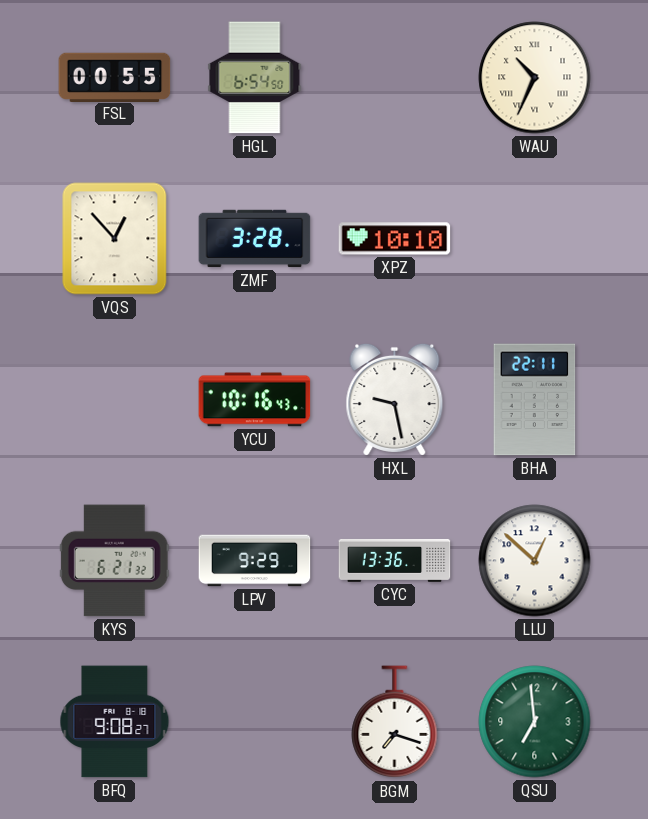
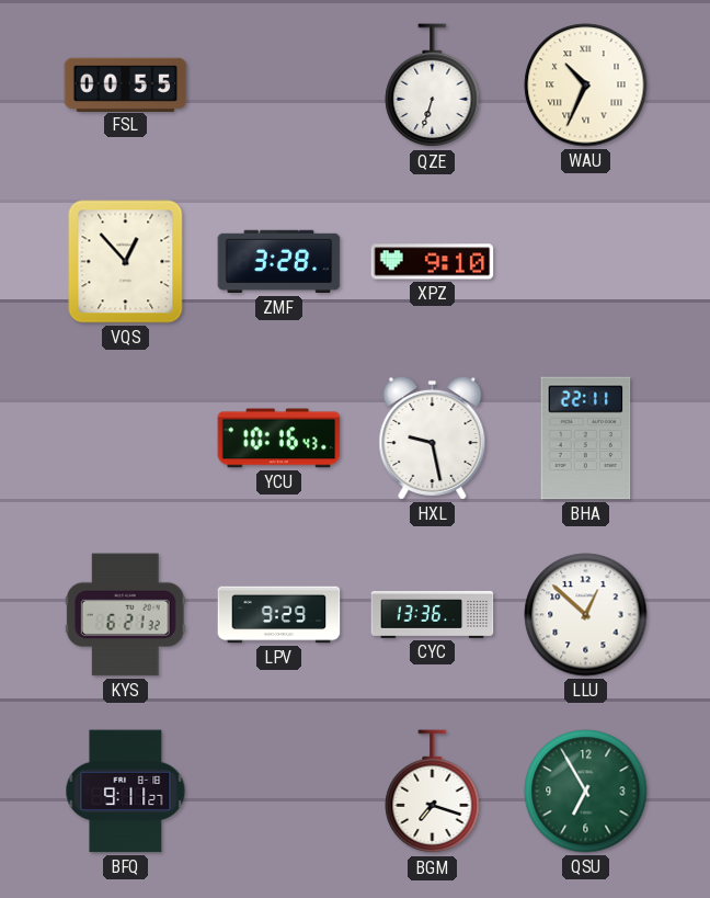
HGL: 6:54 -> none (255, 78)
QZE: none -> 6:33 (433, 86)
XPZ: 10:10 -> 9:10 (433, 262)
BFQ: 9:08 -> 9:11 (126, 792)
QSU: 6:59 -> 6:55 (586, 792)
